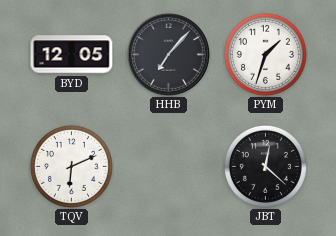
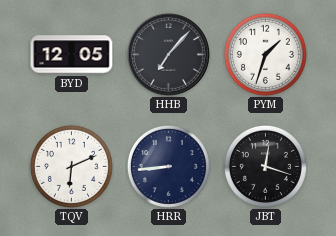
HRR: none -> 8:44 (168, 166)
JBT: 12:22 -> 12:18 (265, 166)
